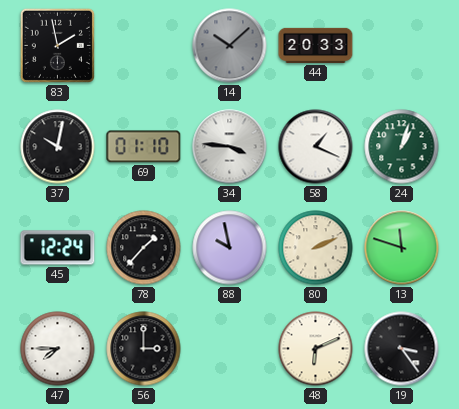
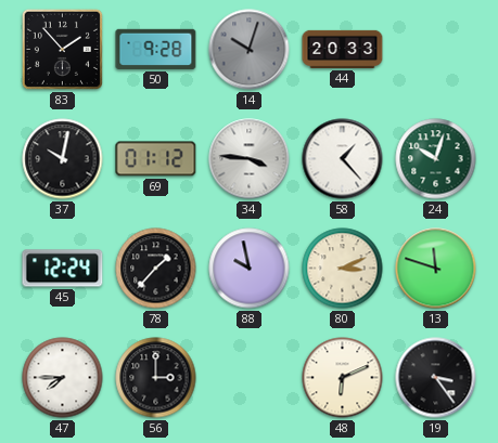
83: 1:58 -> 1:53 (62, 49)
50: none -> 9:28 (156, 49)
14: 10:08 -> 10:03 (250, 50)
69: 01:10 -> 01:12 (156, 159)
58: 1:19 -> 1:23 (343, 159)
24: 1:03 -> 10:03 (436, 159)
80: 2:11 -> 3:11 (343, 269)
